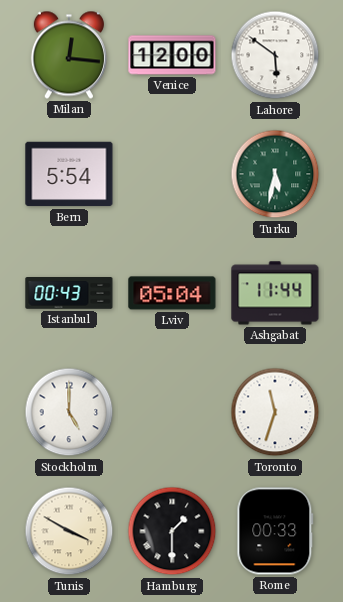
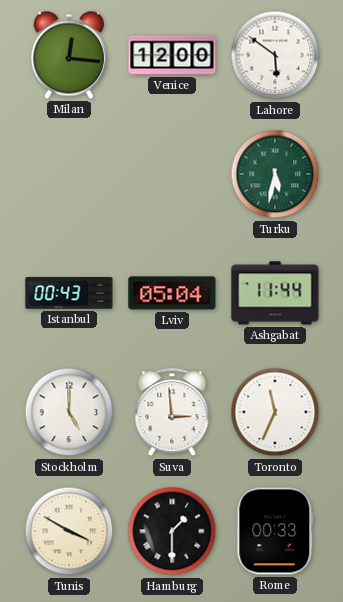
Bern: 5:54 -> none (69, 174)
Suva: none -> 2:59 (172, 413)
Toronto: 11:33 -> 11:34 (275, 412)
